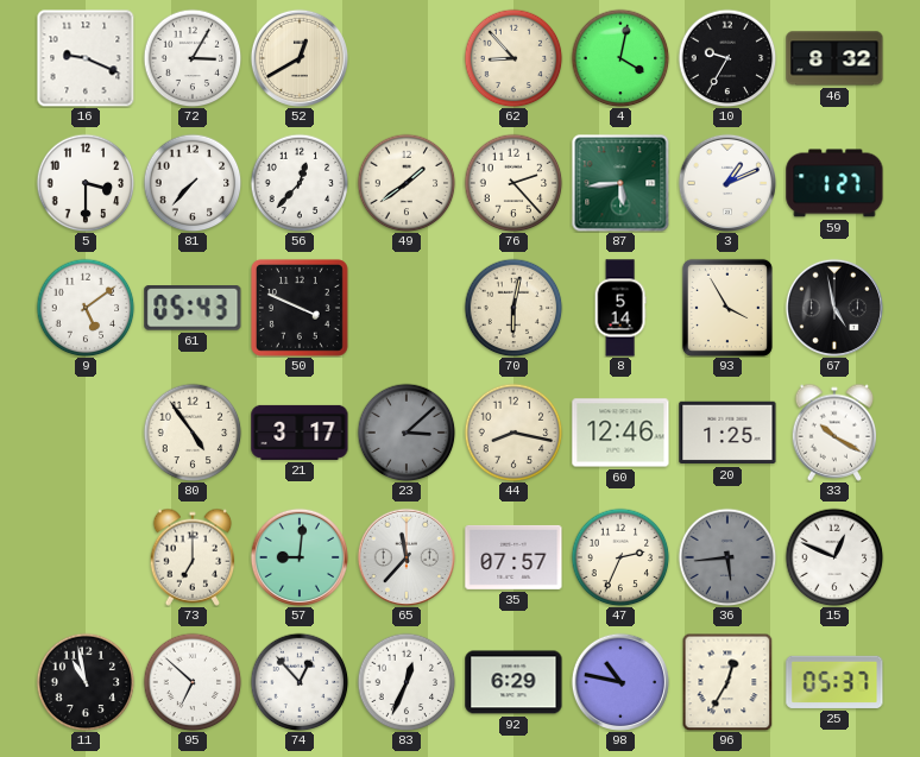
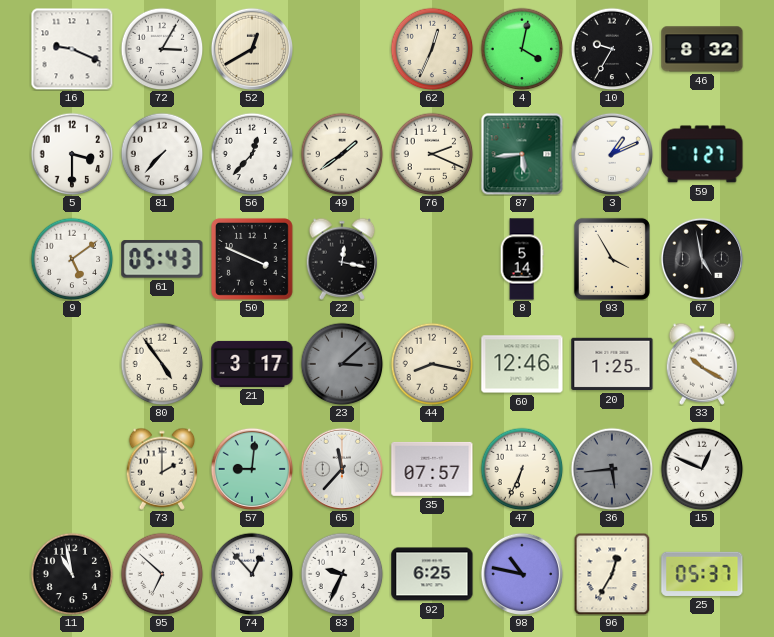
62: 8:53 -> 12:34 (432, 49)
76: 2:23 -> 2:19 (432, 154)
22: none -> 12:17 (342, 259)
70: 6:02 -> none (513, 308)
73: 7:00 -> 2:00 (162, 469)
47: 2:34 -> 6:34 (522, 469)
83: 12:34 -> 9:34 (342, 574)
92: 6:29 -> 6:25 (432, 574)
